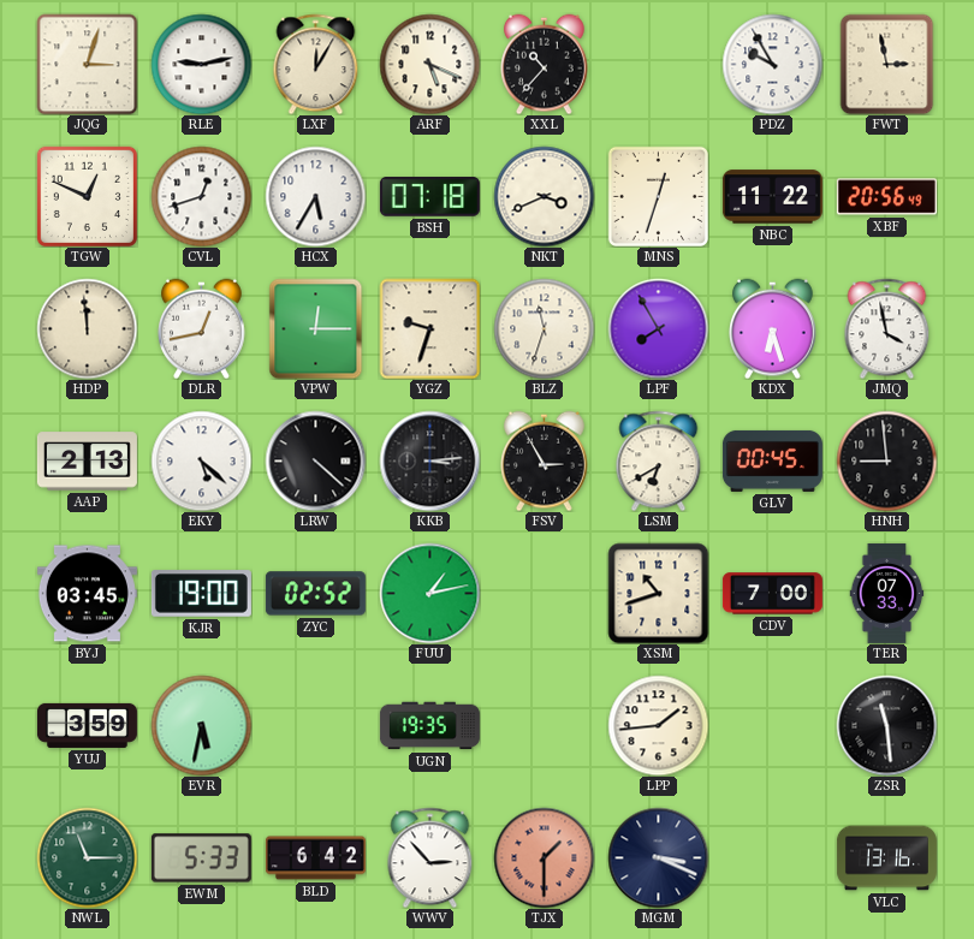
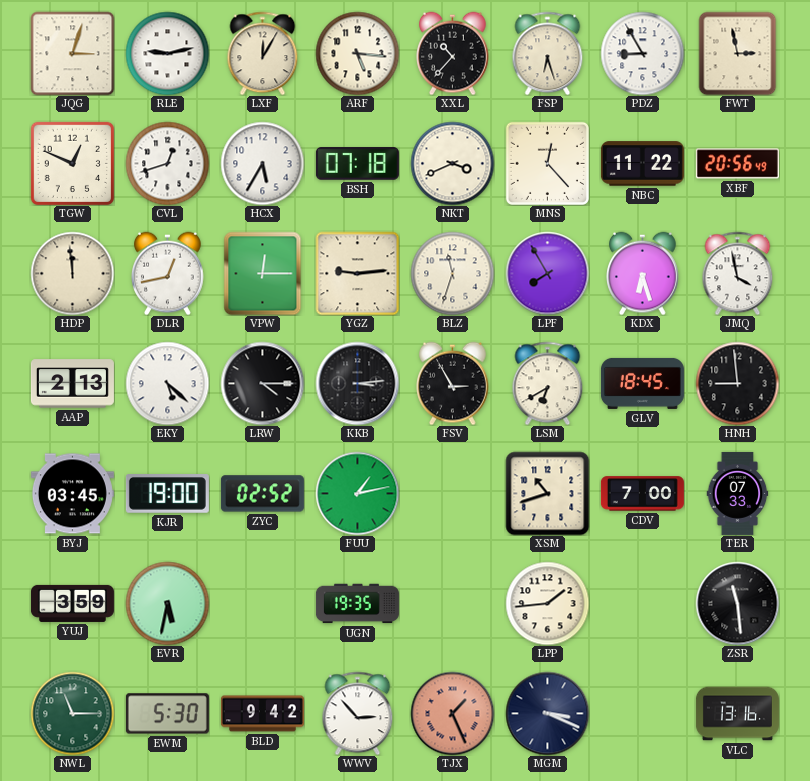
ARF: 5:19 -> 5:16 (357, 53)
FSP: none -> 6:27 (548, 53)
PDZ: 9:55 -> 8:55 (642, 53)
MNS: 12:33 -> 12:23 (547, 163)
YGZ: 9:33 -> 9:14 (357, 273)
LRW: 4:22 -> 4:15 (262, 383)
GLV: 00:45 -> 18:45 (642, 383)
EWM: 5:33 -> 5:30 (167, 714)
BLD: 6:42 -> 9:42 (262, 714)
TJX: 1:30 -> 1:26 (452, 713)
